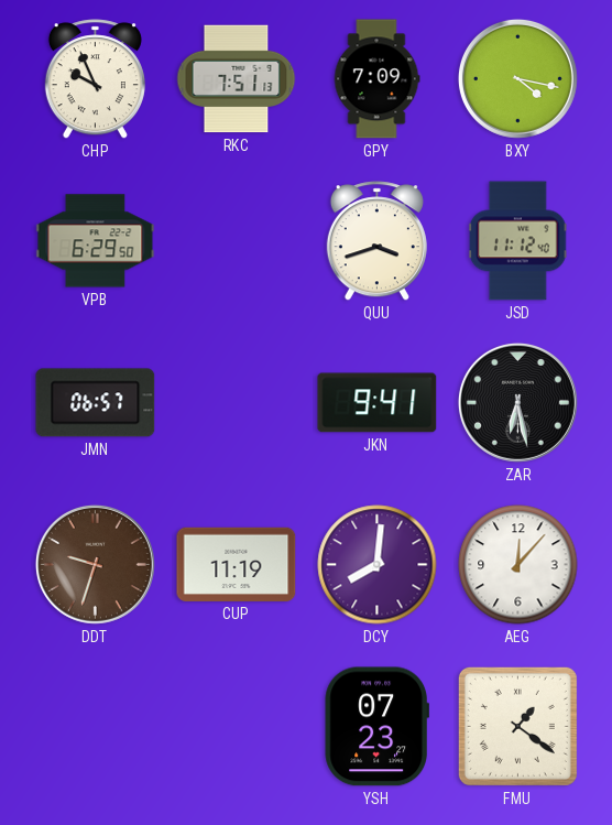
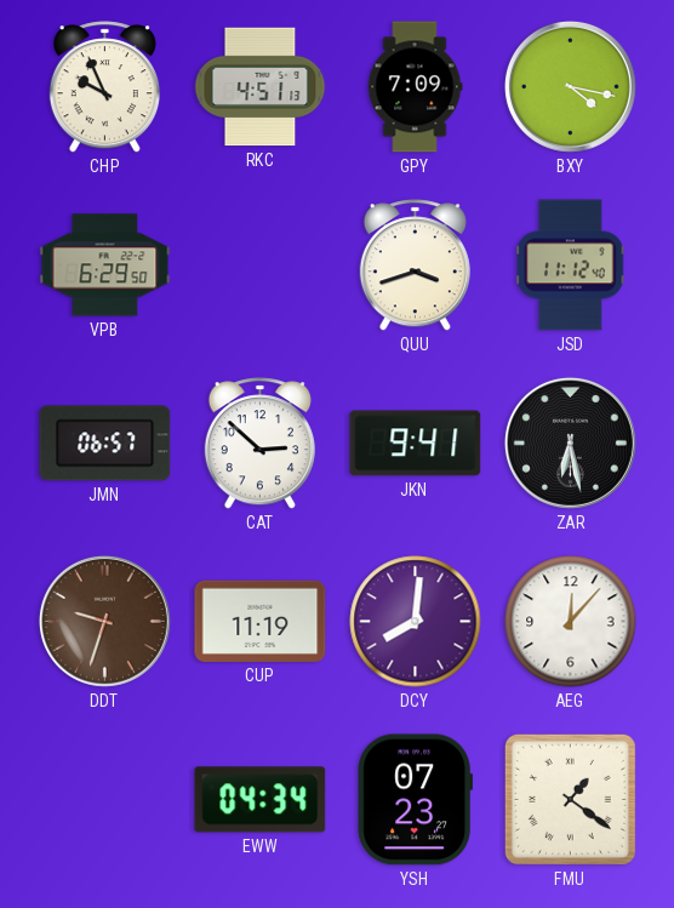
RKC: 7:51 -> 4:51 (261, 87)
CAT: none -> 2:52 (259, 444)
EWW: none -> 04:34 (261, 800)
